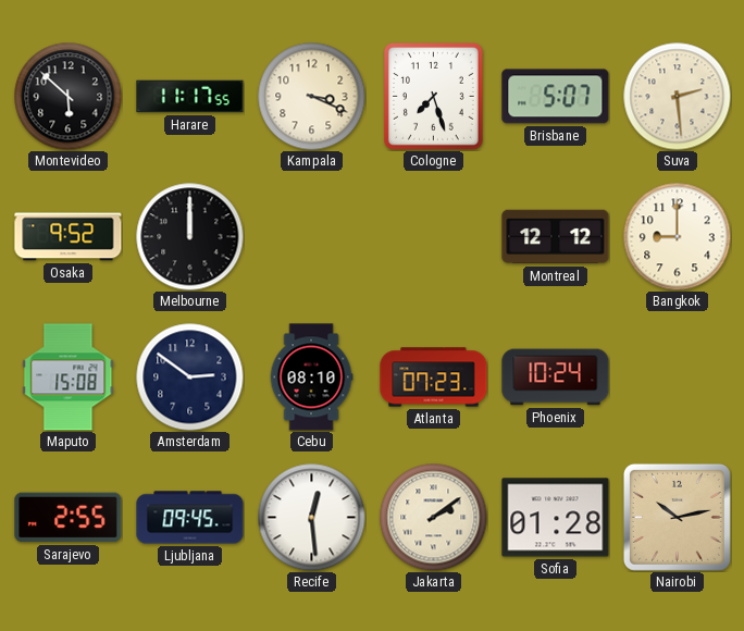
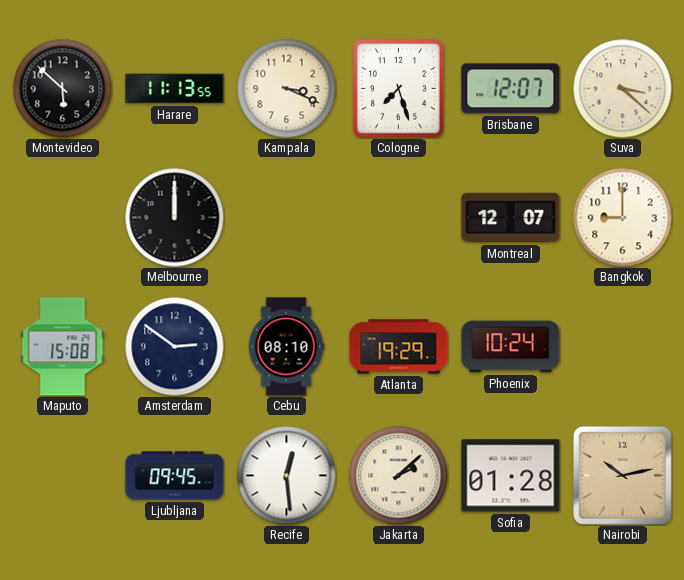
Harare: 11:17 -> 11:13 (175, 89)
Brisbane: 5:07 -> 12:07 (511, 89)
Suva: 2:29 -> 3:22 (623, 89)
Osaka: 9:52 -> none (69, 237)
Montreal: 12:12 -> 12:07 (511, 218)
Atlanta: 07:23 -> 19:29 (399, 347)
Sarajevo: 2:55 -> none (69, 518)
Jakarta: 2:09 -> 2:08 (399, 476)
